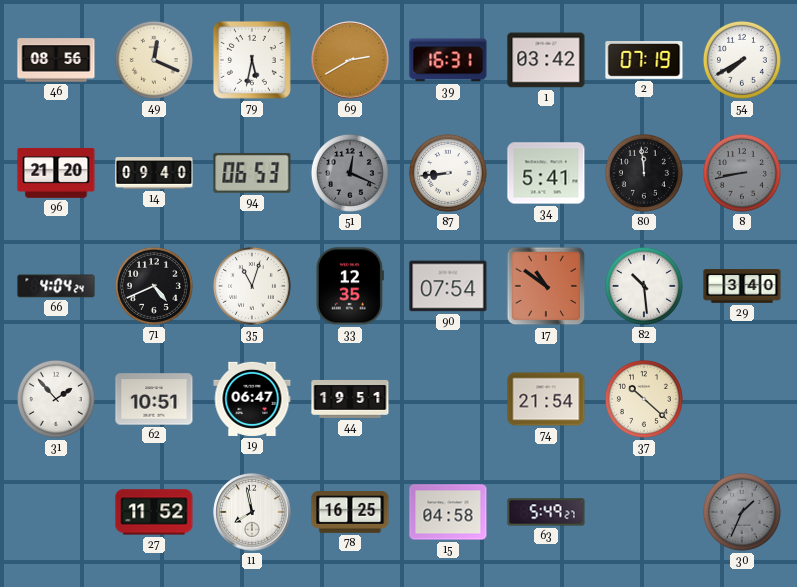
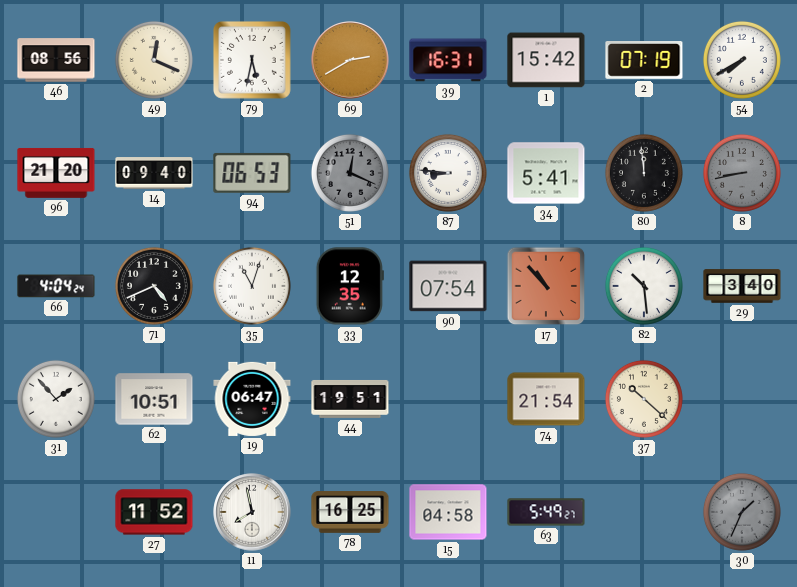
1: 03:42 -> 15:42 (546, 60)
87: 8:44 -> 8:46 (448, 173)
17: 10:51 -> 10:53 (546, 286)
